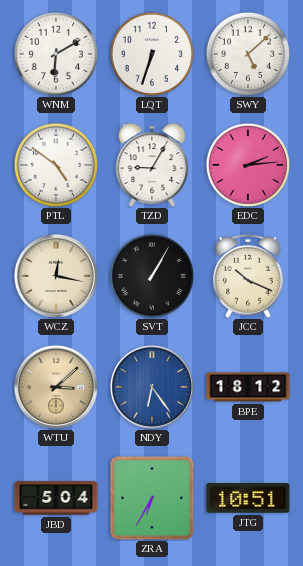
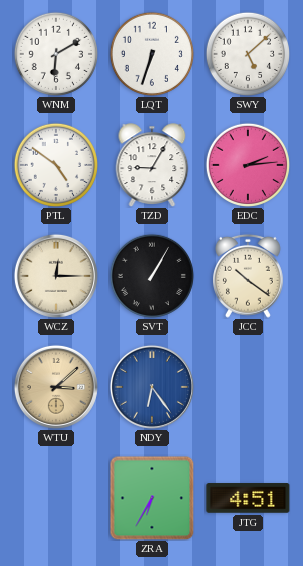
WCZ: 12:17 -> 12:15 (56, 276)
JCC: 10:19 -> 10:21 (249, 276)
BPE: 18:12 -> none (248, 387)
JBD: 5:04 -> none (56, 498)
JTG: 10:51 -> 4:51 (248, 498)
